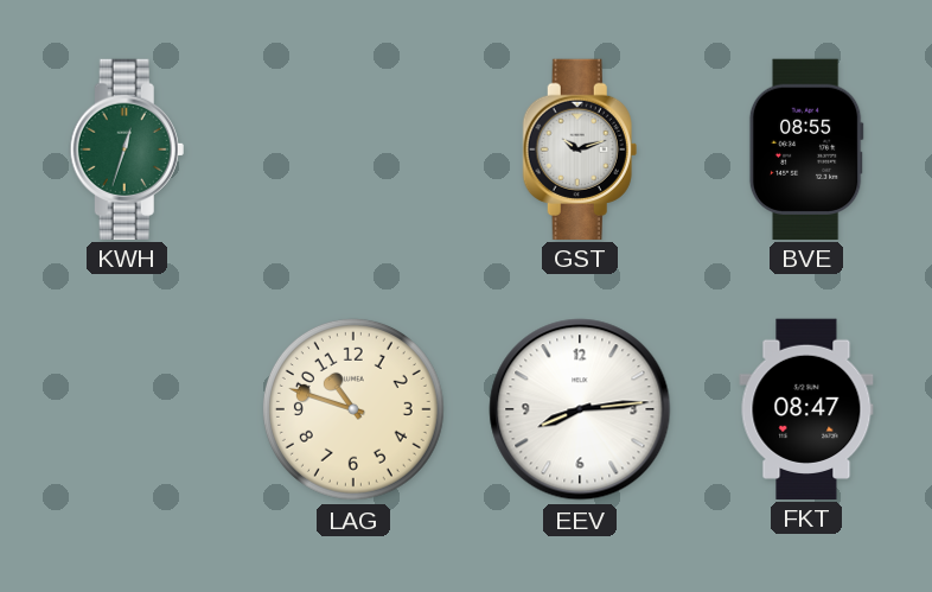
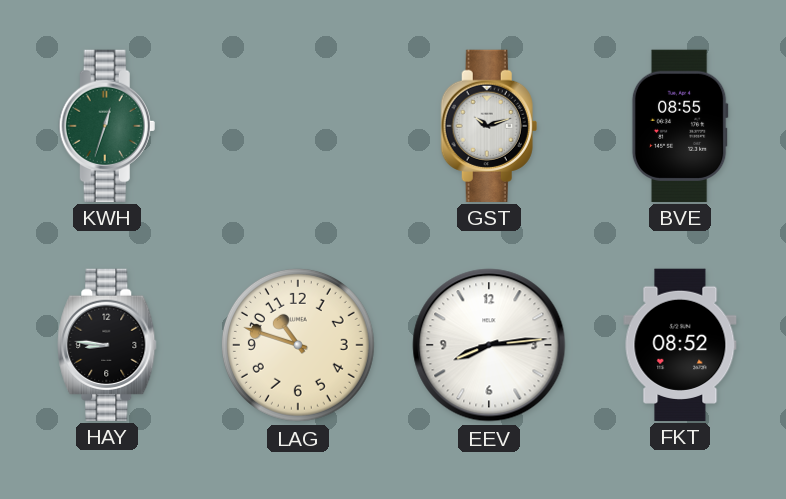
HAY: none -> 8:46 (107, 344)
FKT: 08:47 -> 08:52 (680, 344)
